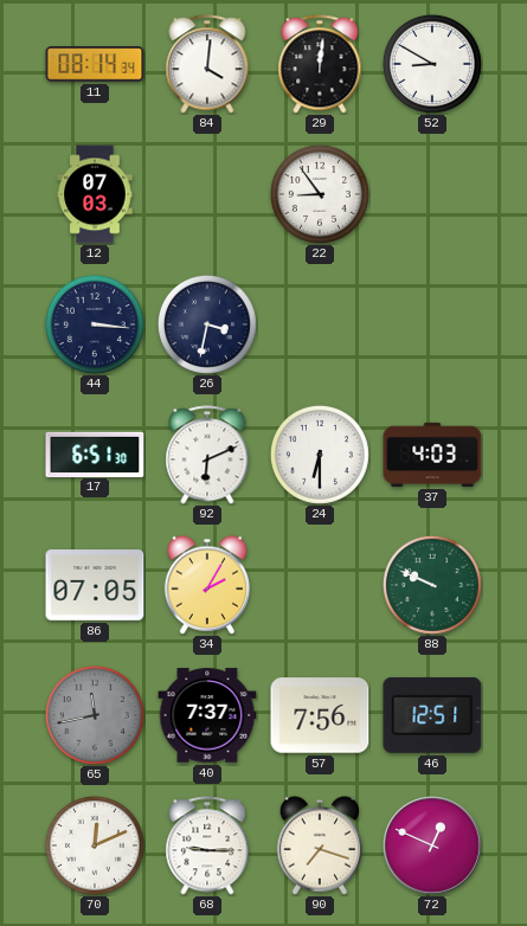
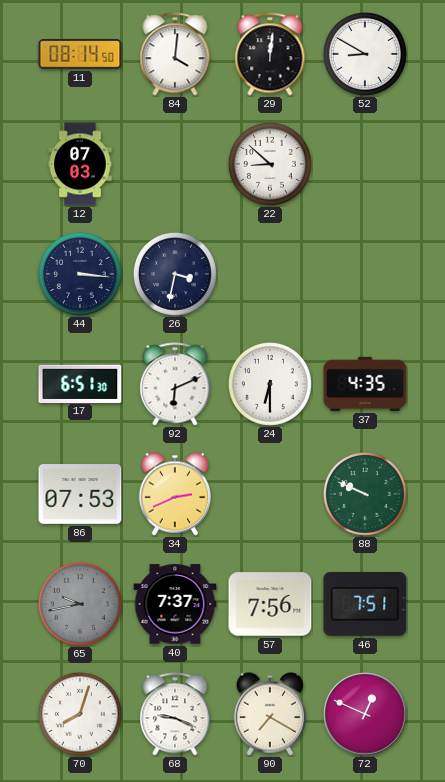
11: 08:14:34 -> 08:14:50 (80, 54)
22: 8:54 -> 8:52 (270, 164)
37: 4:03 -> 4:35 (365, 384)
86: 07:05 -> 07:53 (80, 495)
34: 2:05 -> 2:41 (174, 494)
65: 11:43 -> 9:43 (80, 604)
46: 12:51 -> 7:51 (365, 604)
70: 12:11 -> 8:03 (80, 714)
68: 9:15 -> 9:19 (175, 714)
90: 7:18 -> 7:20 (269, 714)
